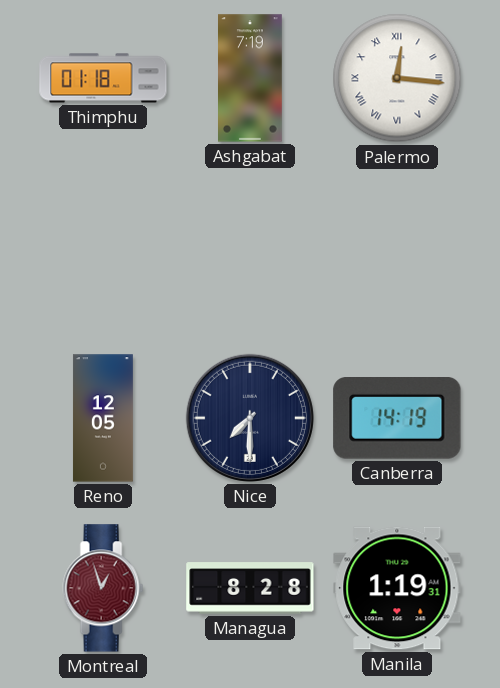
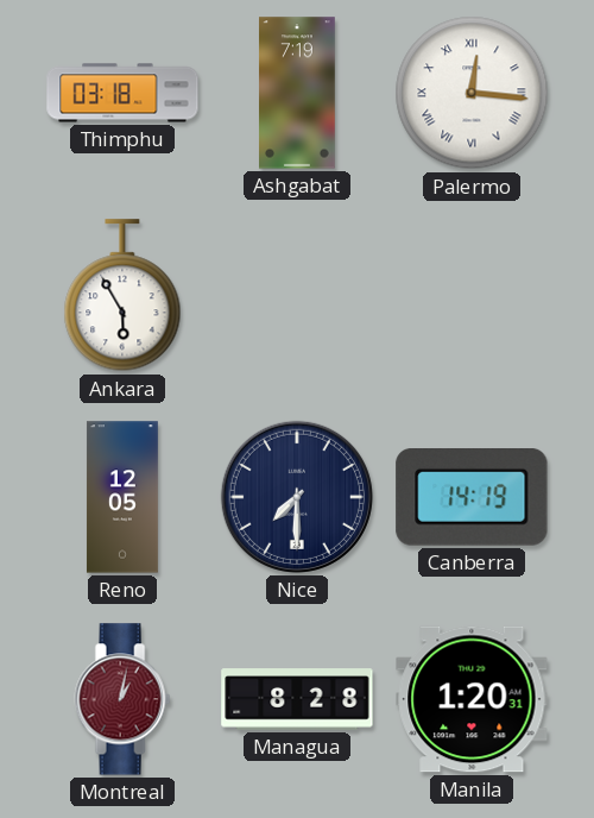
Thimphu: 01:18 -> 03:18 (122, 93)
Ankara: none -> 5:55 (122, 296)
Montreal: 12:57 -> 1:02 (122, 699)
Manila: 1:19 -> 1:20 (472, 699)
